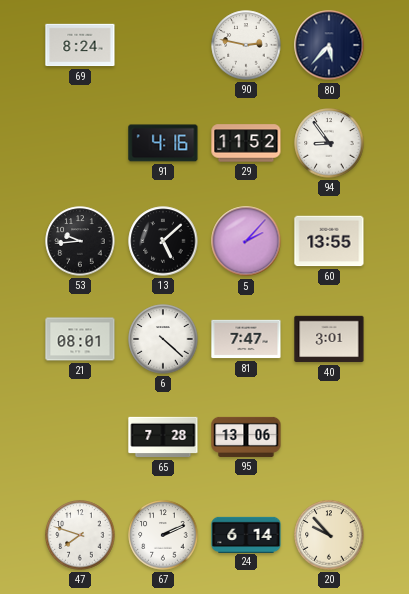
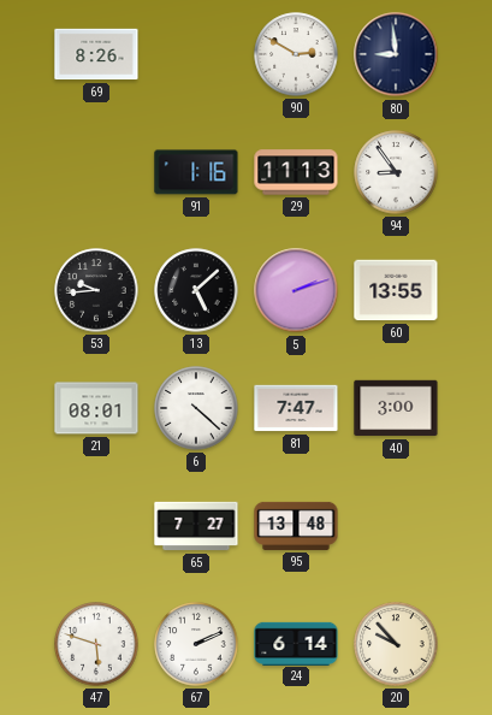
69: 8:24 -> 8:26 (96, 54)
90: 2:47 -> 2:50 (296, 54)
80: 5:37 -> 8:59 (396, 54)
91: 4:16 -> 1:16 (196, 172)
29: 11:52 -> 11:13 (296, 172)
5: 2:07 -> 2:12 (296, 290)
40: 3:01 -> 3:00 (396, 408)
65: 7:28 -> 7:27 (196, 526)
95: 13:06 -> 13:48 (296, 526)
47: 7:48 -> 5:48 (96, 644)
